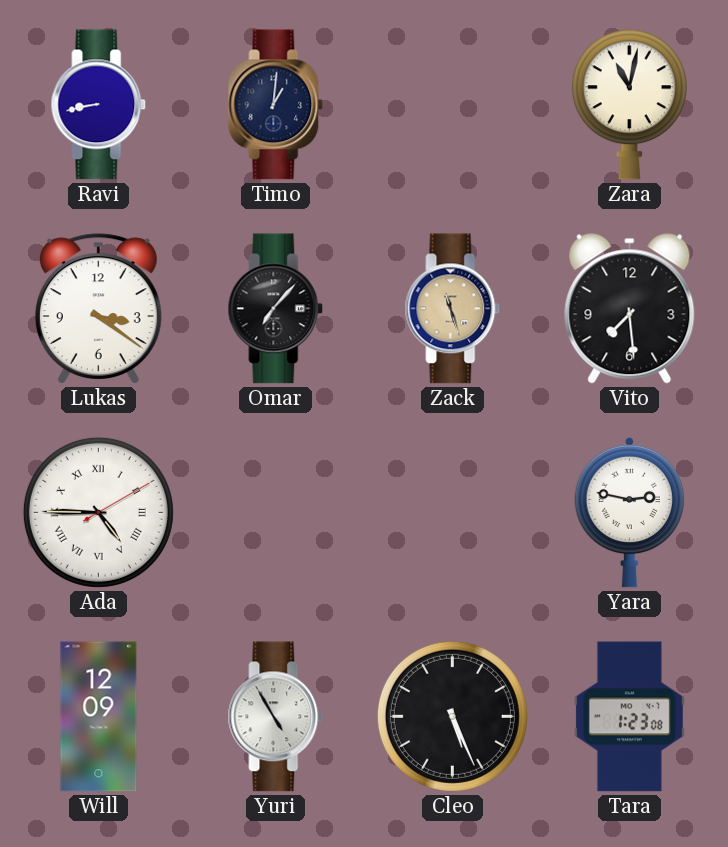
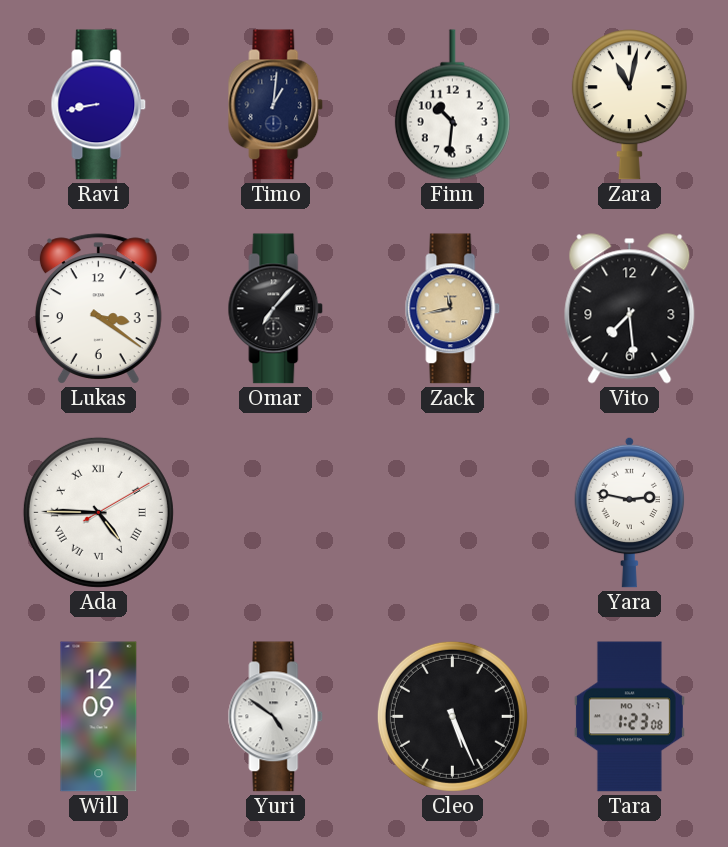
Finn: none -> 10:31 (452, 105)
Zack: 11:27 -> 11:43 (453, 309)
Yuri: 4:55 -> 4:51 (276, 717)
